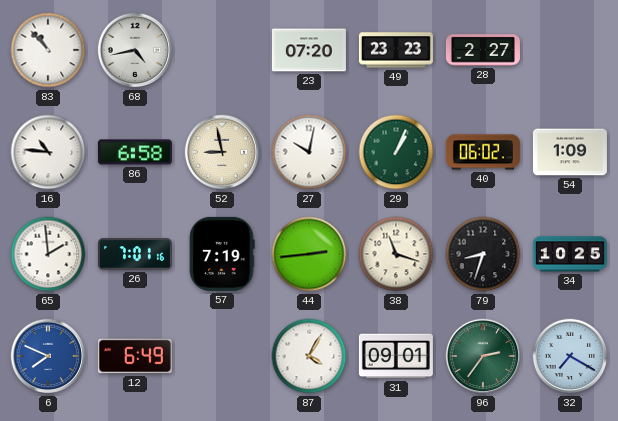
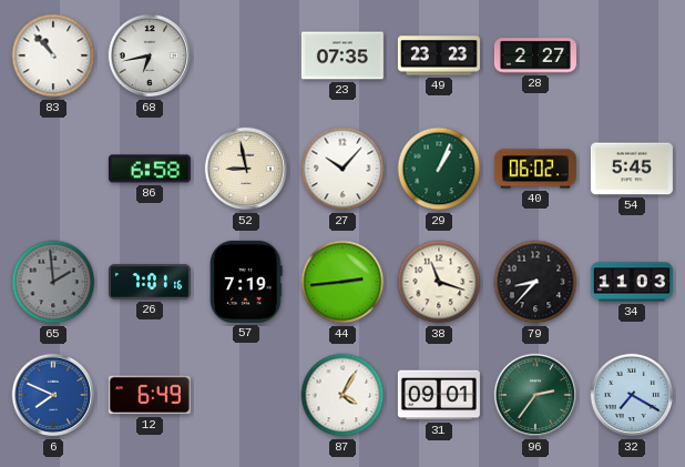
68: 4:43 -> 6:43 (150, 55)
23: 07:20 -> 07:35 (343, 55)
16: 10:46 -> none (48, 152)
27: 10:02 -> 10:07 (343, 169)
54: 1:09 -> 5:45 (632, 169)
65 dial: white -> grey (53, 282)
79: 8:33 -> 8:37 (535, 282)
34: 10:25 -> 11:03 (632, 282)
